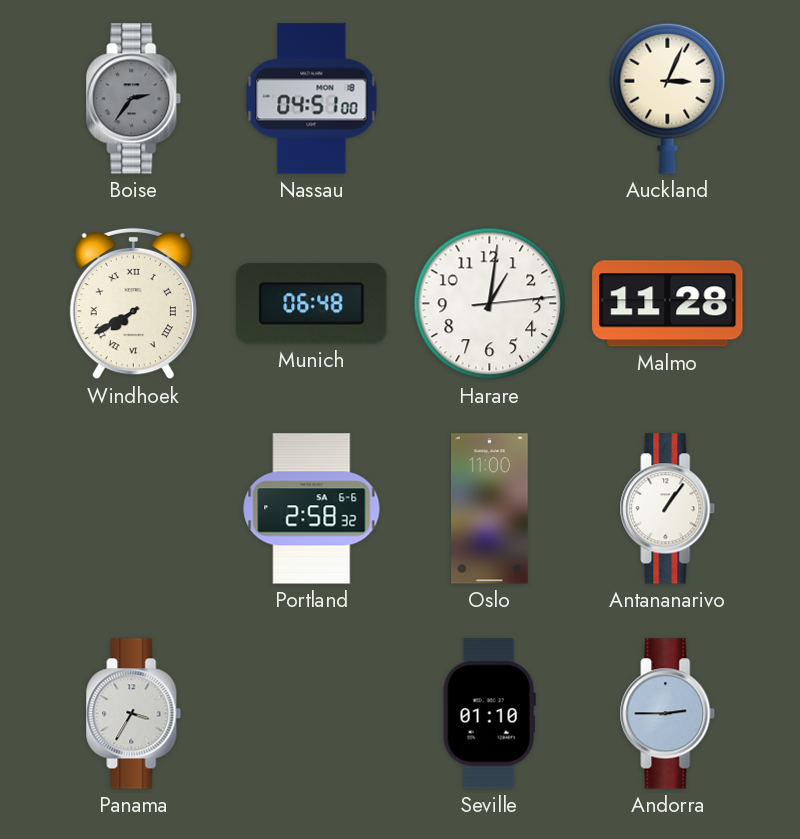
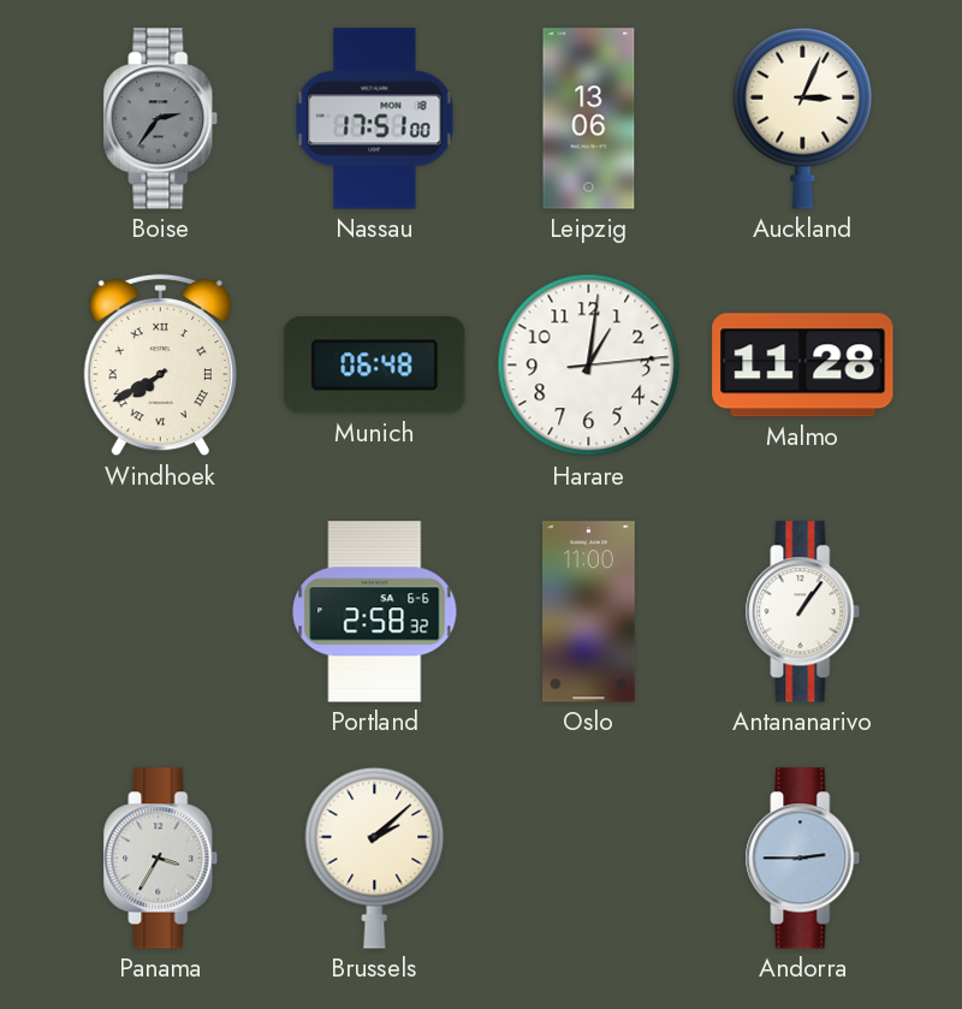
Nassau: 04:51 -> 17:51 (375, 119)
Leipzig: none -> 13:06 (589, 119)
Brussels: none -> 2:08 (375, 857)
Seville: 01:10 -> none (489, 714)
